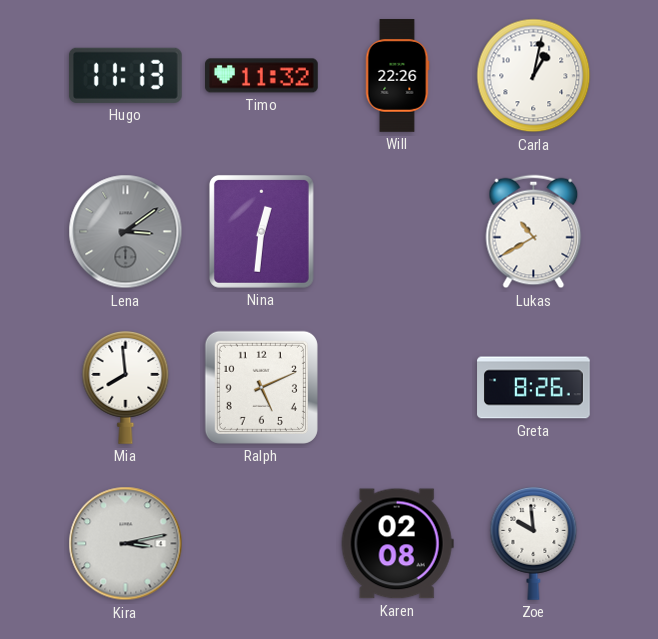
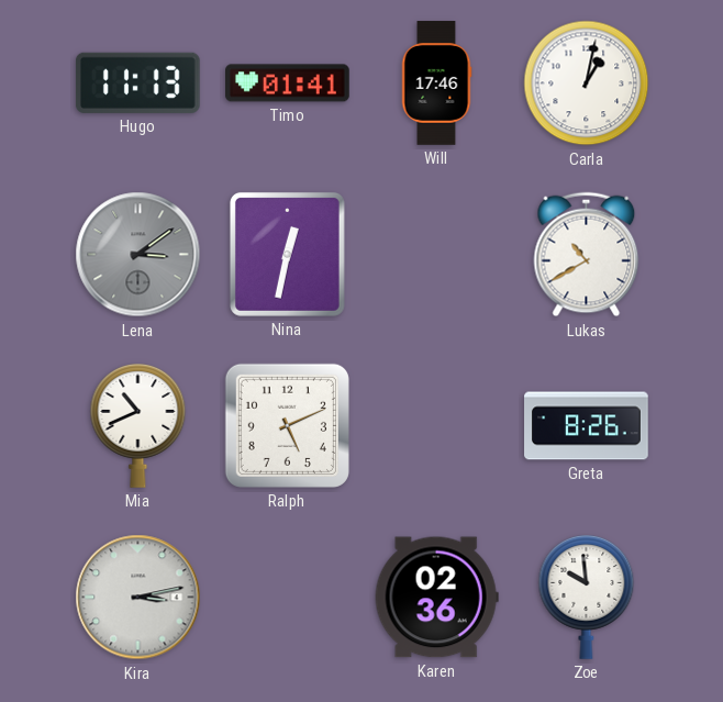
Timo: 11:32 -> 01:41 (288, 83)
Will: 22:26 -> 17:46 (436, 83)
Nina: 12:31 -> 12:32 (287, 254)
Mia: 7:59 -> 10:41 (138, 426)
Karen: 02:08 -> 02:36 (436, 598)
